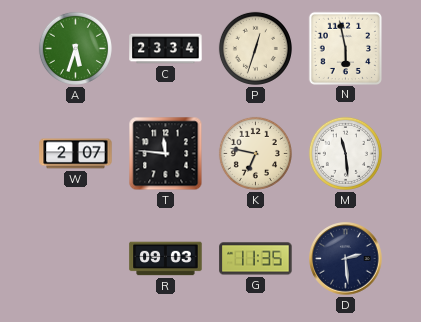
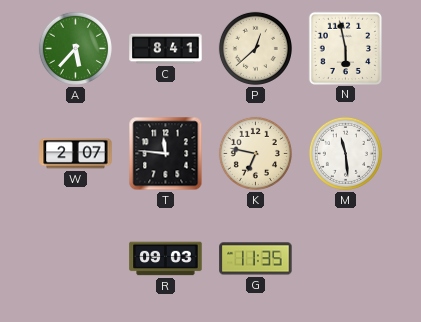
A: 5:33 -> 5:37 (75, 48)
C: 23:34 -> 8:41 (166, 49)
P: 12:33 -> 12:38 (255, 48)
D: 2:29 -> none (346, 259)
